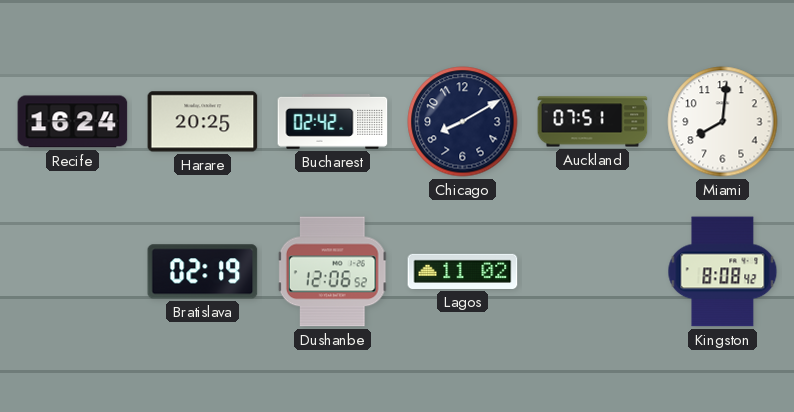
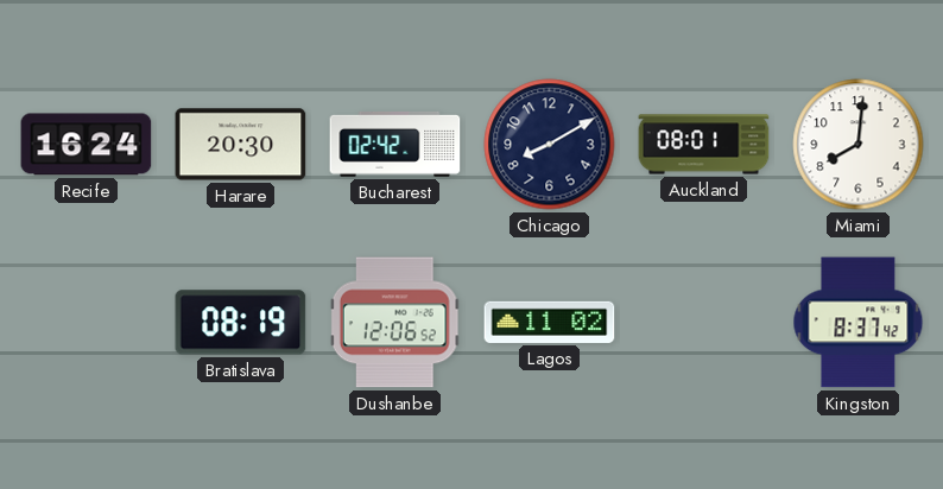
Harare: 20:25 -> 20:30 (241, 145)
Auckland: 07:51 -> 08:01 (704, 145)
Bratislava: 02:19 -> 08:19 (241, 323)
Kingston: 8:08 -> 8:37 (859, 323)
